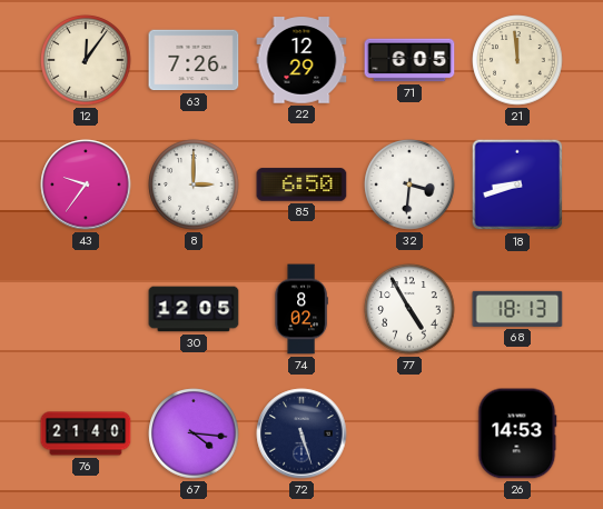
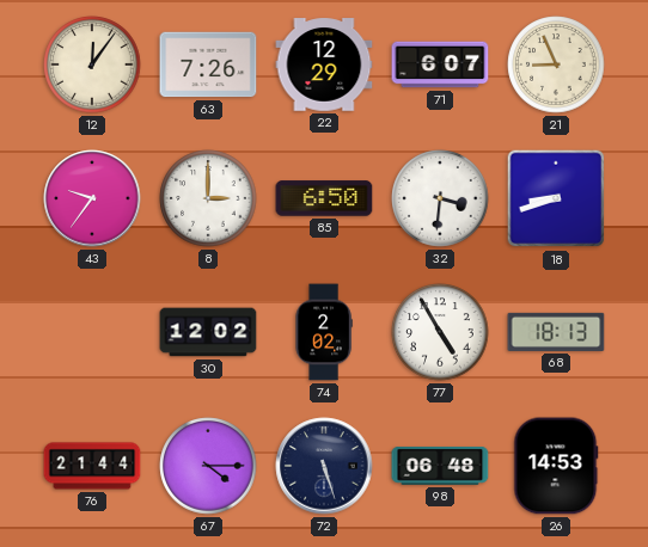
71: 6:05 -> 6:07 (440, 64)
21: 11:59 -> 8:56 (556, 64)
30: 12:05 -> 12:02 (208, 332)
74: 8:02 -> 2:02 (324, 332)
76: 21:40 -> 21:44 (92, 466)
67: 4:16 -> 4:15 (208, 466)
98: none -> 06:48 (440, 466)
